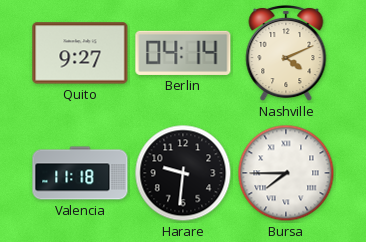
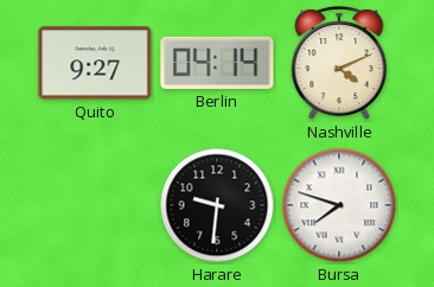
Valencia: 11:18 -> none (80, 173)
Bursa: 7:45 -> 7:48 (339, 205)
